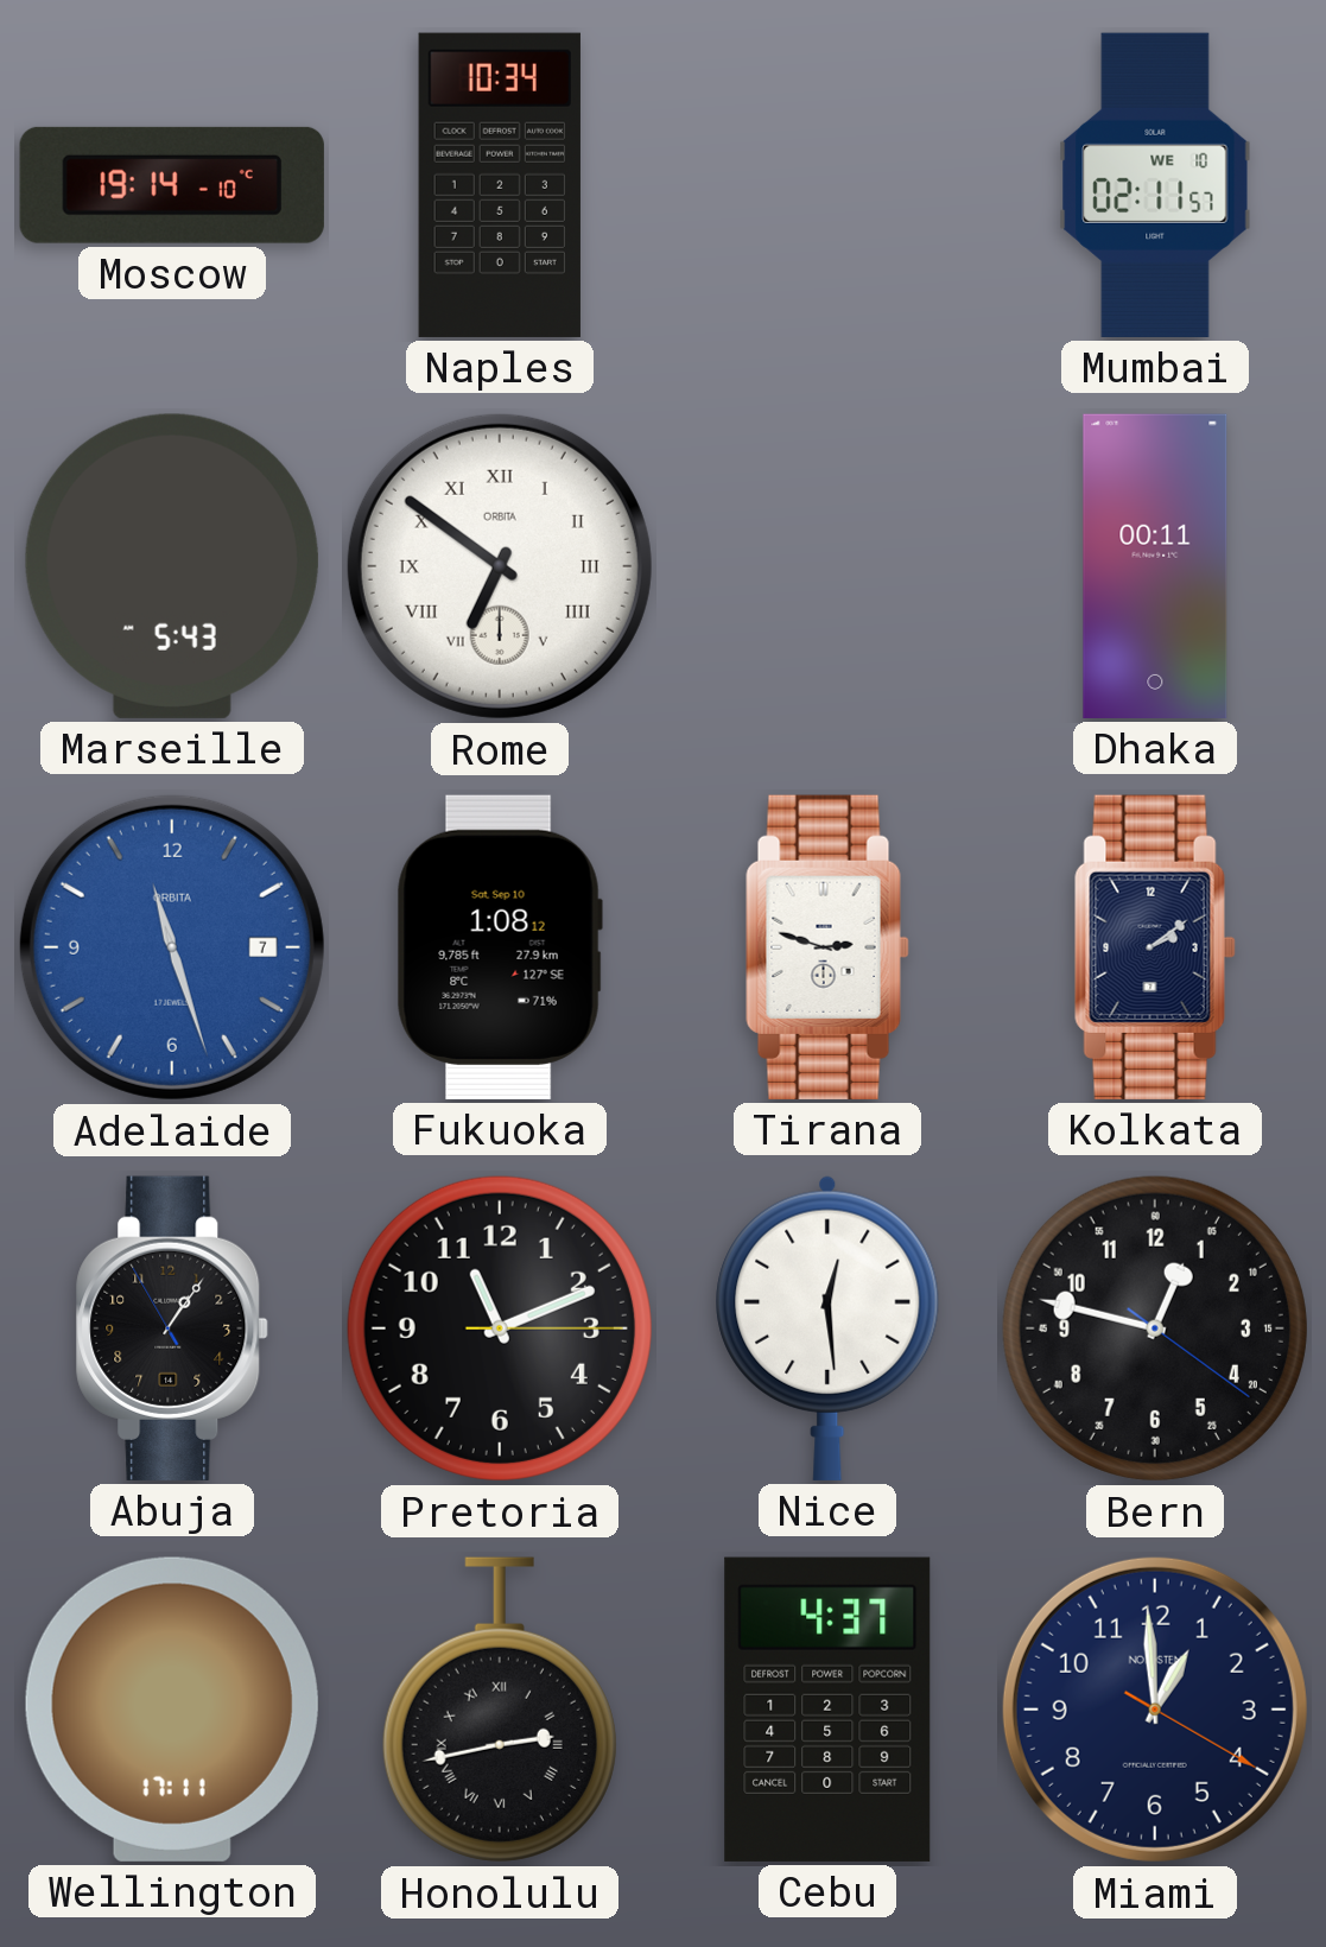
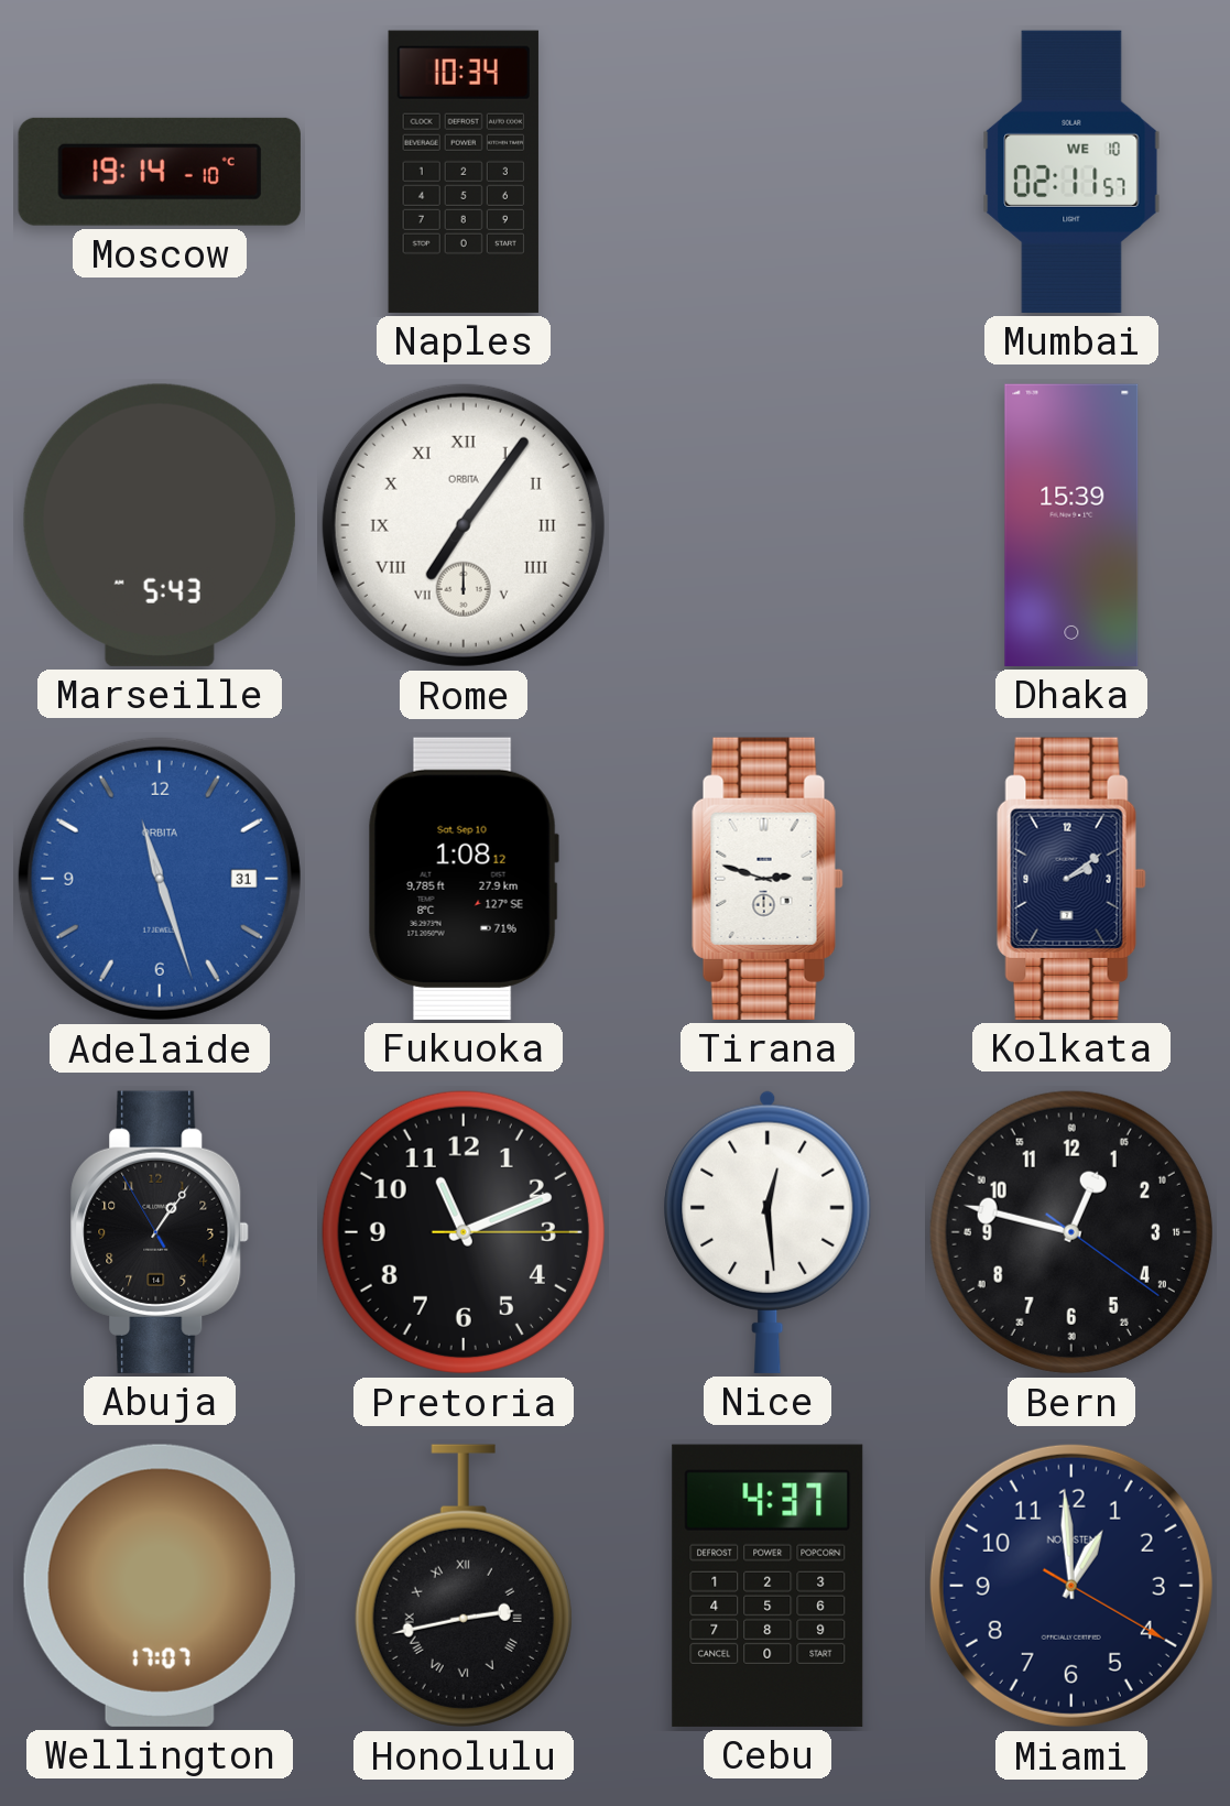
Rome: 6:51 -> 7:06 (464, 525)
Dhaka: 00:11 -> 15:39 (1071, 525)
Adelaide date: 7 -> 31 (160, 879)
Wellington: 17:11 -> 17:07 (160, 1586)
